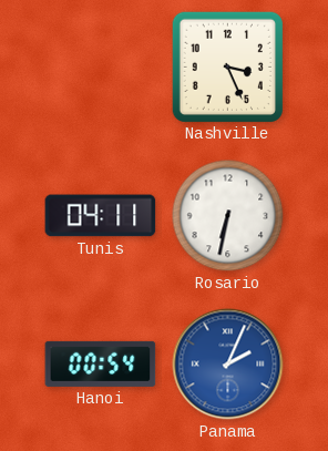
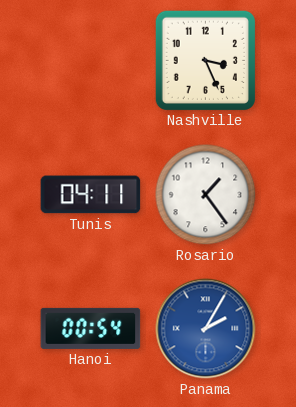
Rosario: 6:32 -> 1:24 (206, 195)
Panama: 2:04 -> 2:05 (206, 329)
